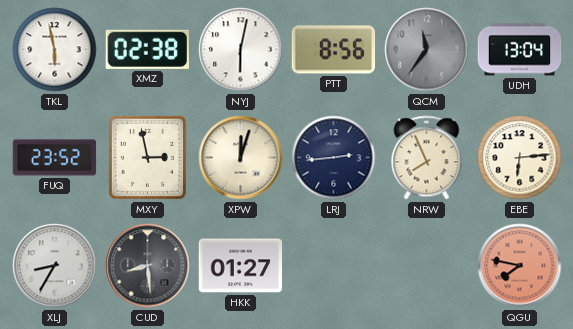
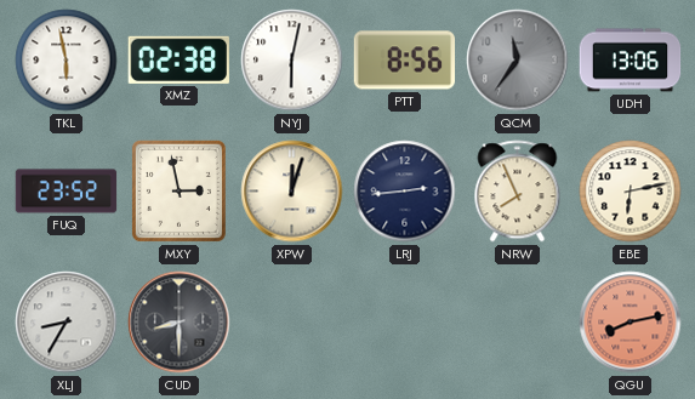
UDH: 13:04 -> 13:06 (631, 61)
EBE: 6:14 -> 6:13 (631, 192)
CUD: 8:29 -> 8:30 (180, 323)
HKK: 01:27 -> none (241, 266)
QGU: 7:47 -> 8:13 (631, 323)
